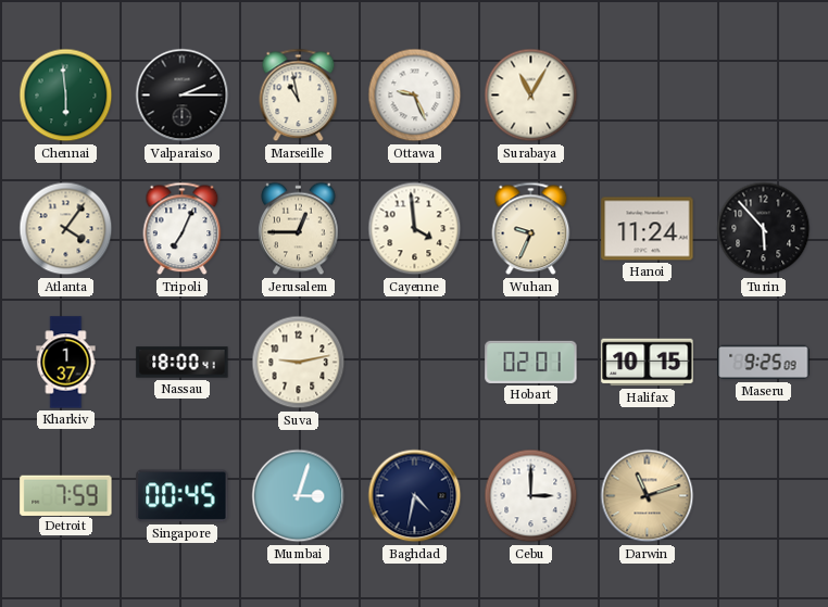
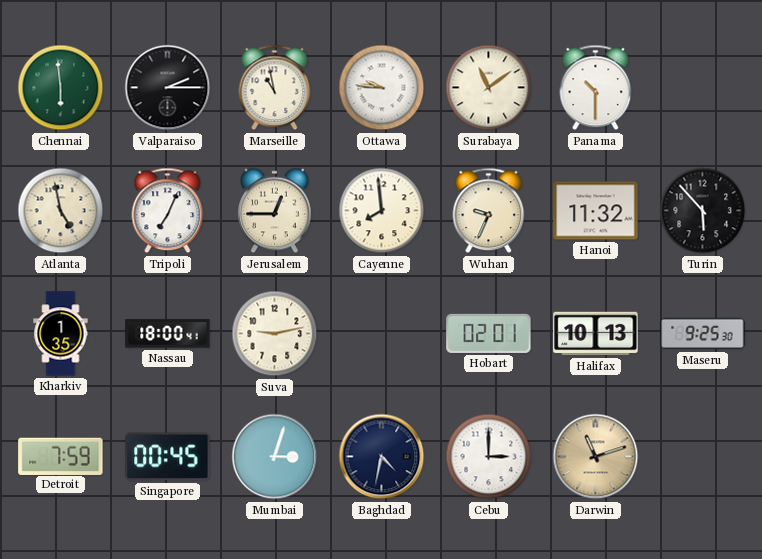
Ottawa: 9:26 -> 9:46 (382, 88)
Surabaya: 11:05 -> 11:09 (489, 88)
Panama: none -> 10:30 (596, 88)
Atlanta: 4:06 -> 4:58 (61, 211)
Cayenne: 3:59 -> 7:59 (382, 211)
Hanoi: 11:24 -> 11:32 (596, 211)
Kharkiv: 1:37 -> 1:35 (61, 334)
Halifax: 10:15 -> 10:13 (596, 334)
Maseru: 9:25:09 -> 9:25:30 (703, 334)
